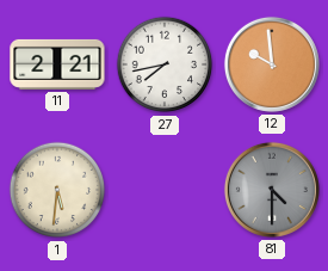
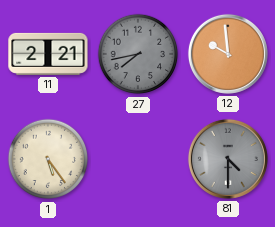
27 dial: white -> grey (138, 54)
1: 5:31 -> 5:24 (48, 159)
